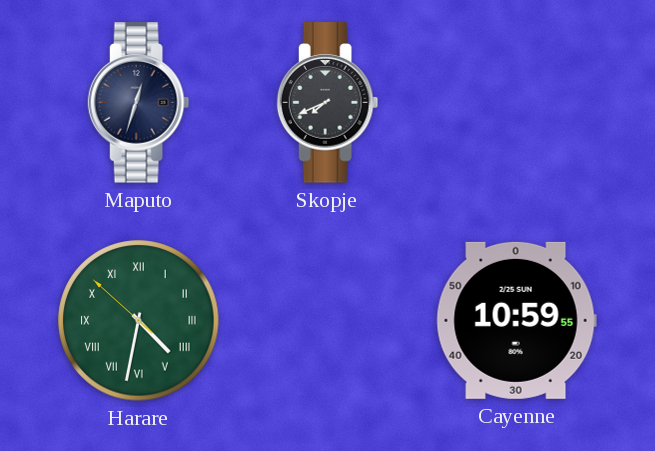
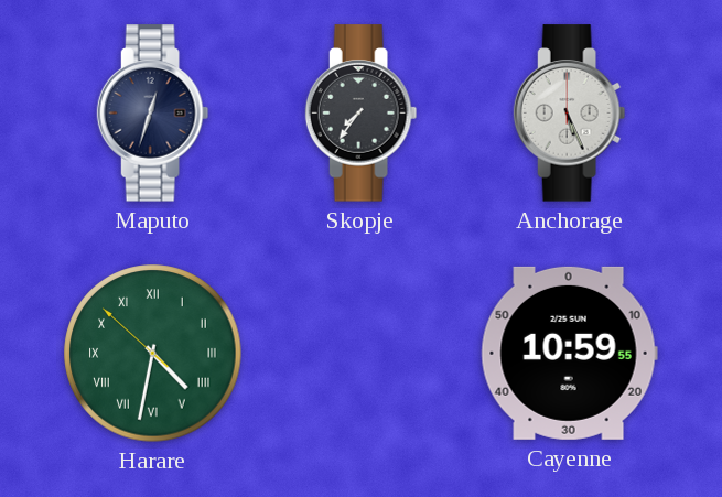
Skopje: 7:41 -> 7:36 (362, 114)
Anchorage: none -> 5:26 (570, 114)
